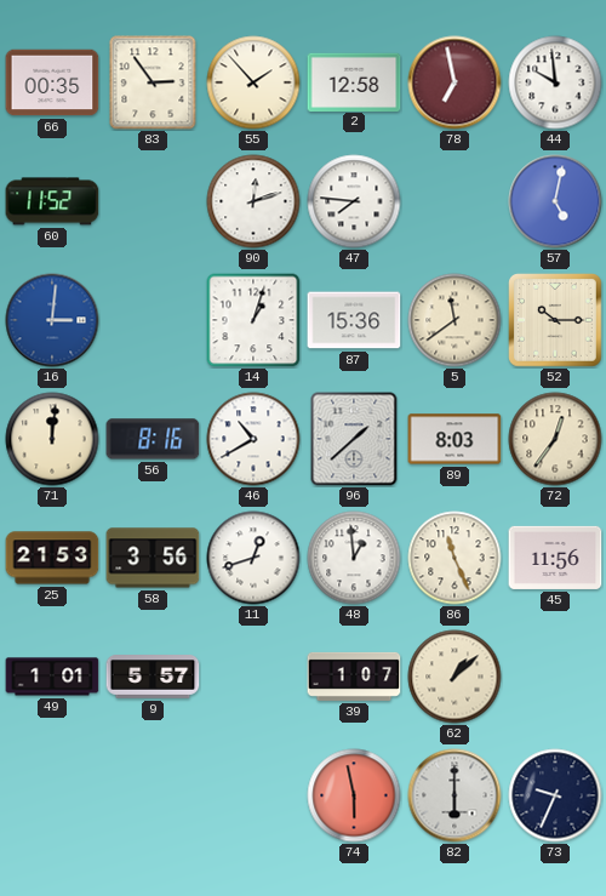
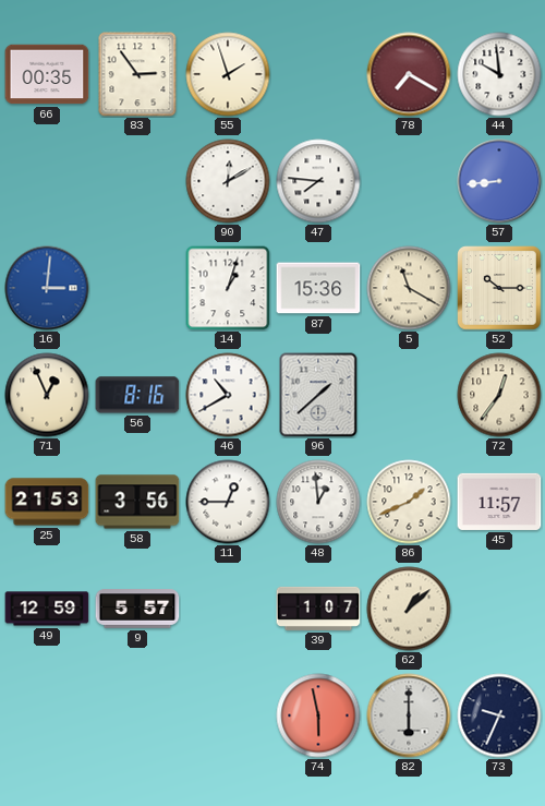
55: 1:53 -> 1:57 (228, 74)
2: 12:58 -> none (354, 81)
78: 6:58 -> 7:20 (409, 74)
60: 11:52 -> none (52, 201)
90: 12:12 -> 12:10 (228, 181)
57: 5:02 -> 8:44 (499, 181)
5: 11:39 -> 11:20 (409, 288)
71: 12:01 -> 12:56 (47, 395)
89: 8:03 -> none (454, 439)
11: 12:42 -> 12:45 (228, 502)
86: 11:26 -> 1:41 (409, 502)
45: 11:56 -> 11:57 (499, 502)
49: 1:01 -> 12:59 (47, 609)
